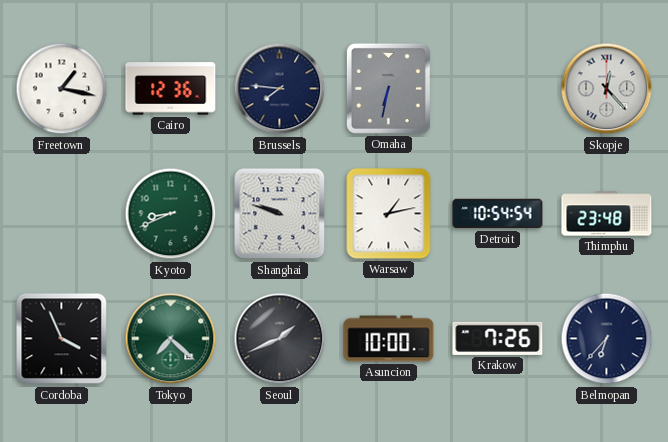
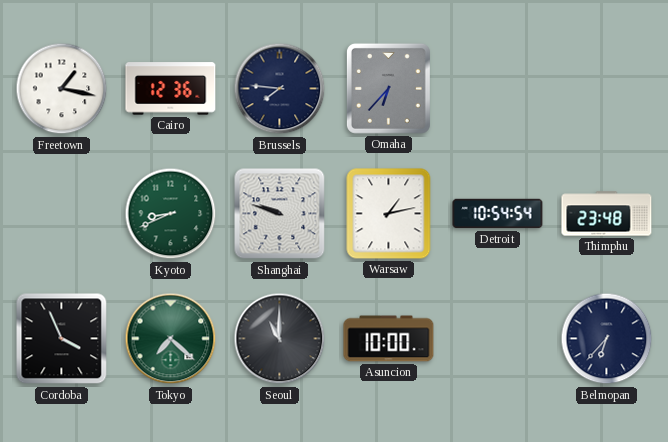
Omaha: 6:32 -> 6:37 (388, 88)
Skopje: 12:23 -> none (607, 89)
Seoul: 1:41 -> 11:00 (280, 339)
Krakow: 7:26 -> none (498, 338)
